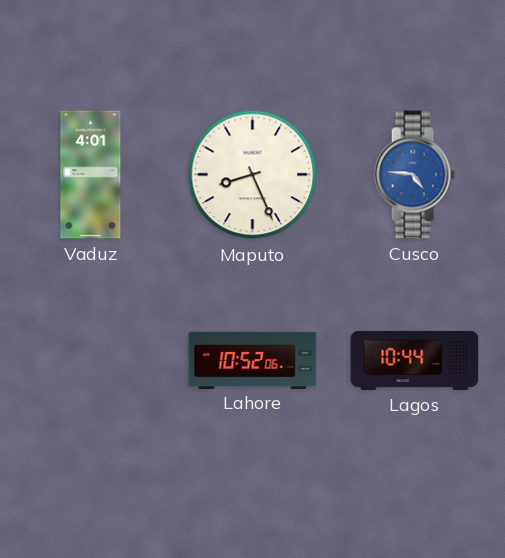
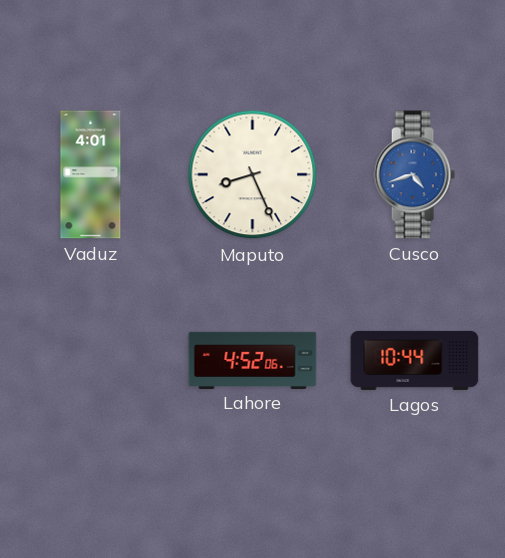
Cusco: 4:46 -> 4:42 (414, 175)
Lahore: 10:52 -> 4:52 (253, 360)
